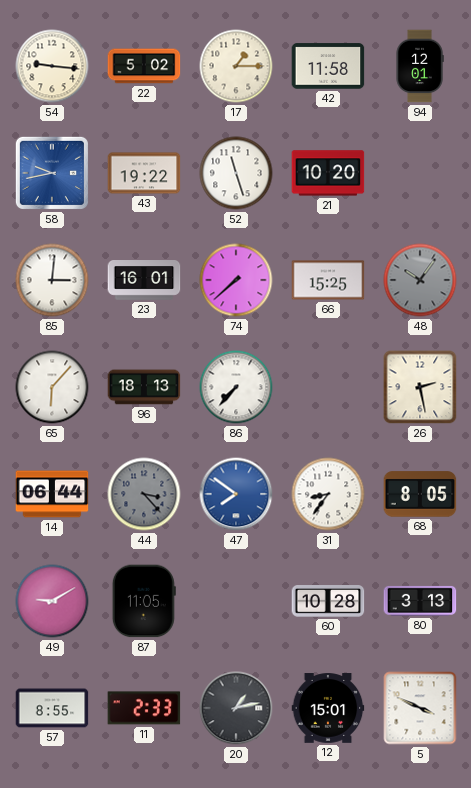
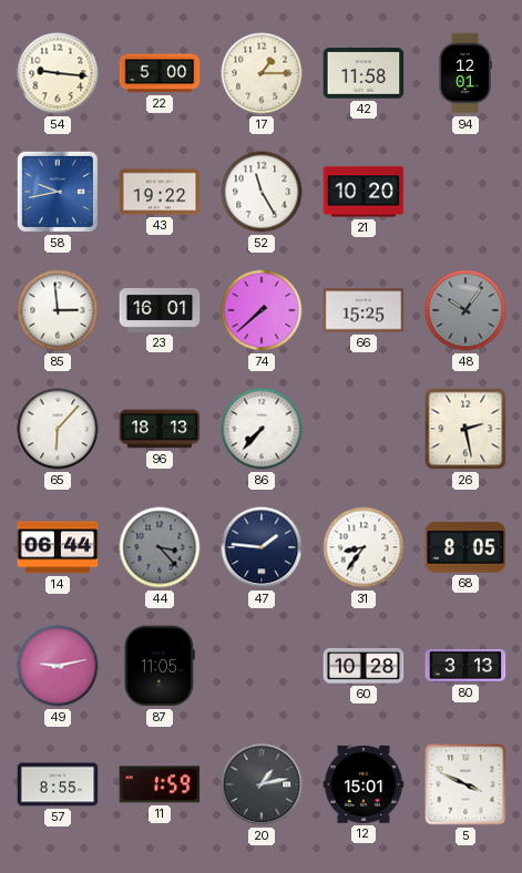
22: 5:02 -> 5:00 (160, 73)
52: 11:27 -> 11:25 (262, 192)
85: 3:01 -> 2:59 (58, 310)
47: 7:51 -> 1:46 (262, 547)
47 dial: blue -> navy (262, 547)
49: 9:10 -> 9:13 (58, 666)
11: 2:33 -> 1:59 (160, 784)
